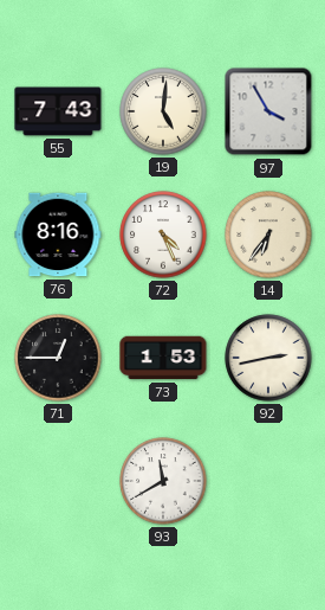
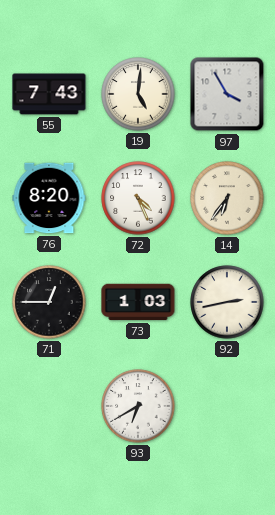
76: 8:16 -> 8:20 (49, 198)
73: 1:53 -> 1:03 (138, 302)
93: 11:40 -> 6:40 (138, 406)
